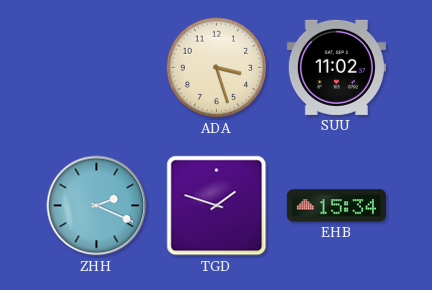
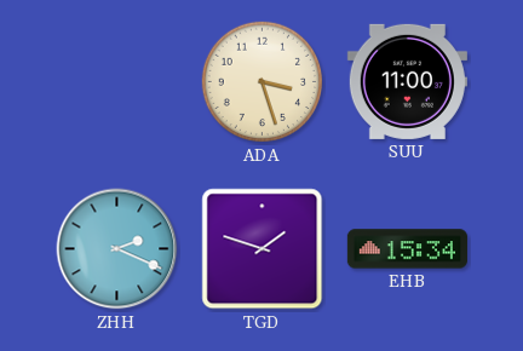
SUU: 11:02 -> 11:00 (407, 81)
